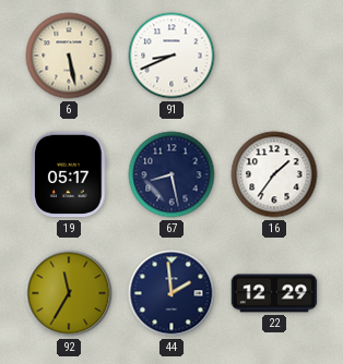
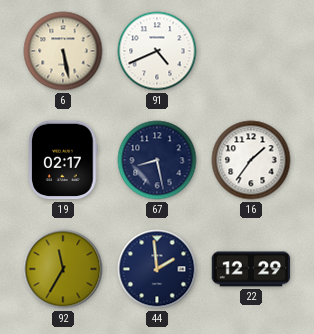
91: 8:41 -> 4:41 (157, 51)
19: 05:17 -> 02:17 (63, 160)
